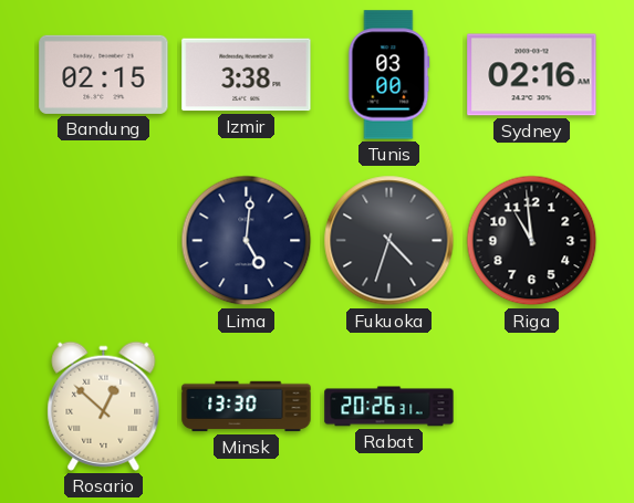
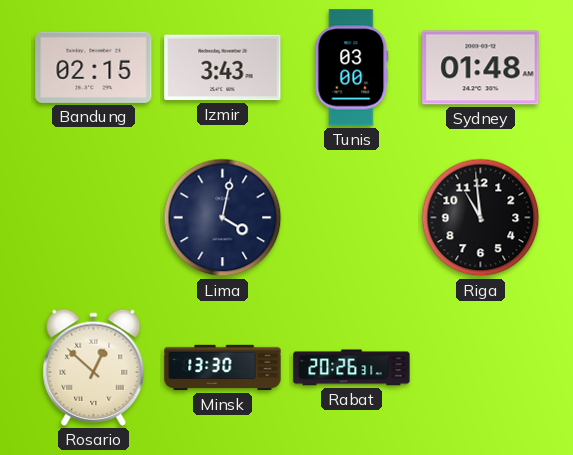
Izmir: 3:38 -> 3:43 (223, 68)
Sydney: 02:16 -> 01:48 (481, 68)
Lima: 5:01 -> 4:02 (223, 218)
Fukuoka: 4:33 -> none (389, 241)
